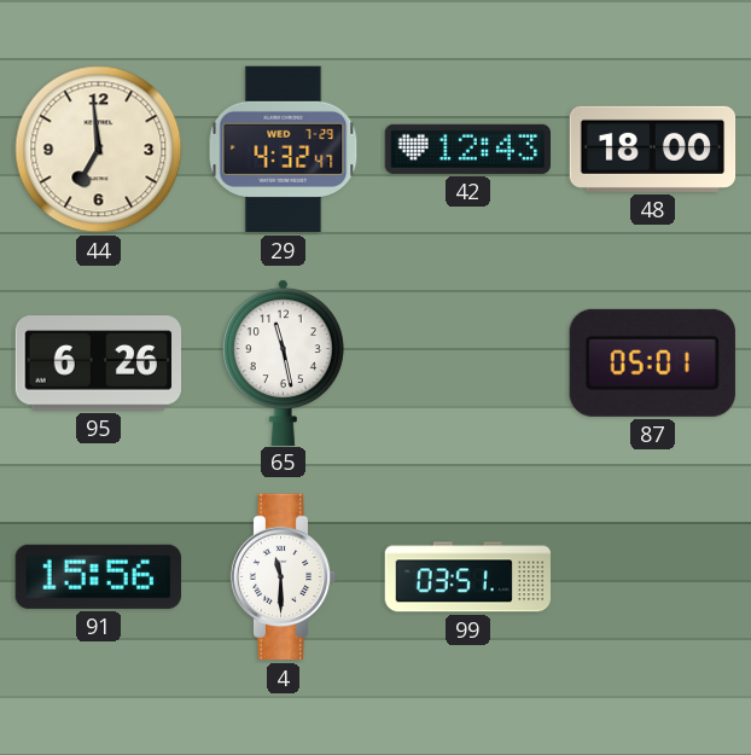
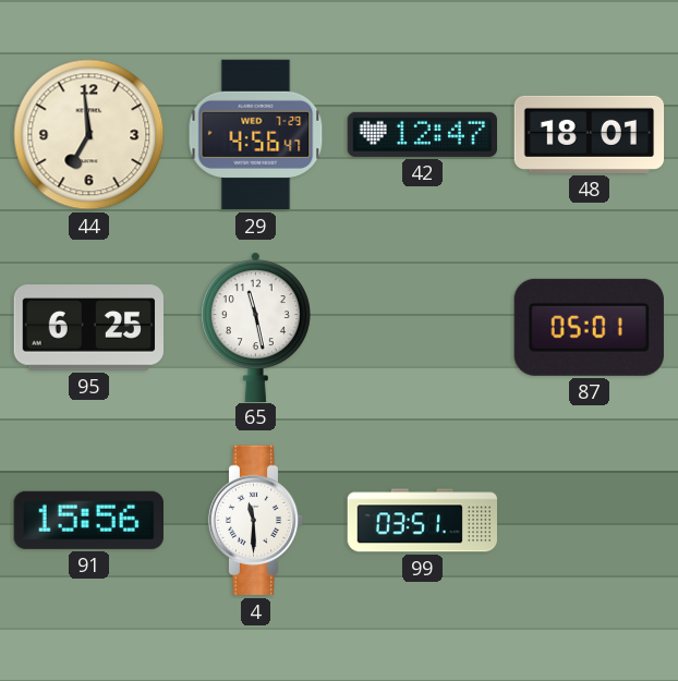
29: 4:32 -> 4:56 (256, 135)
42: 12:43 -> 12:47 (422, 134)
48: 18:00 -> 18:01 (590, 134)
95: 6:26 -> 6:25 (88, 328)
